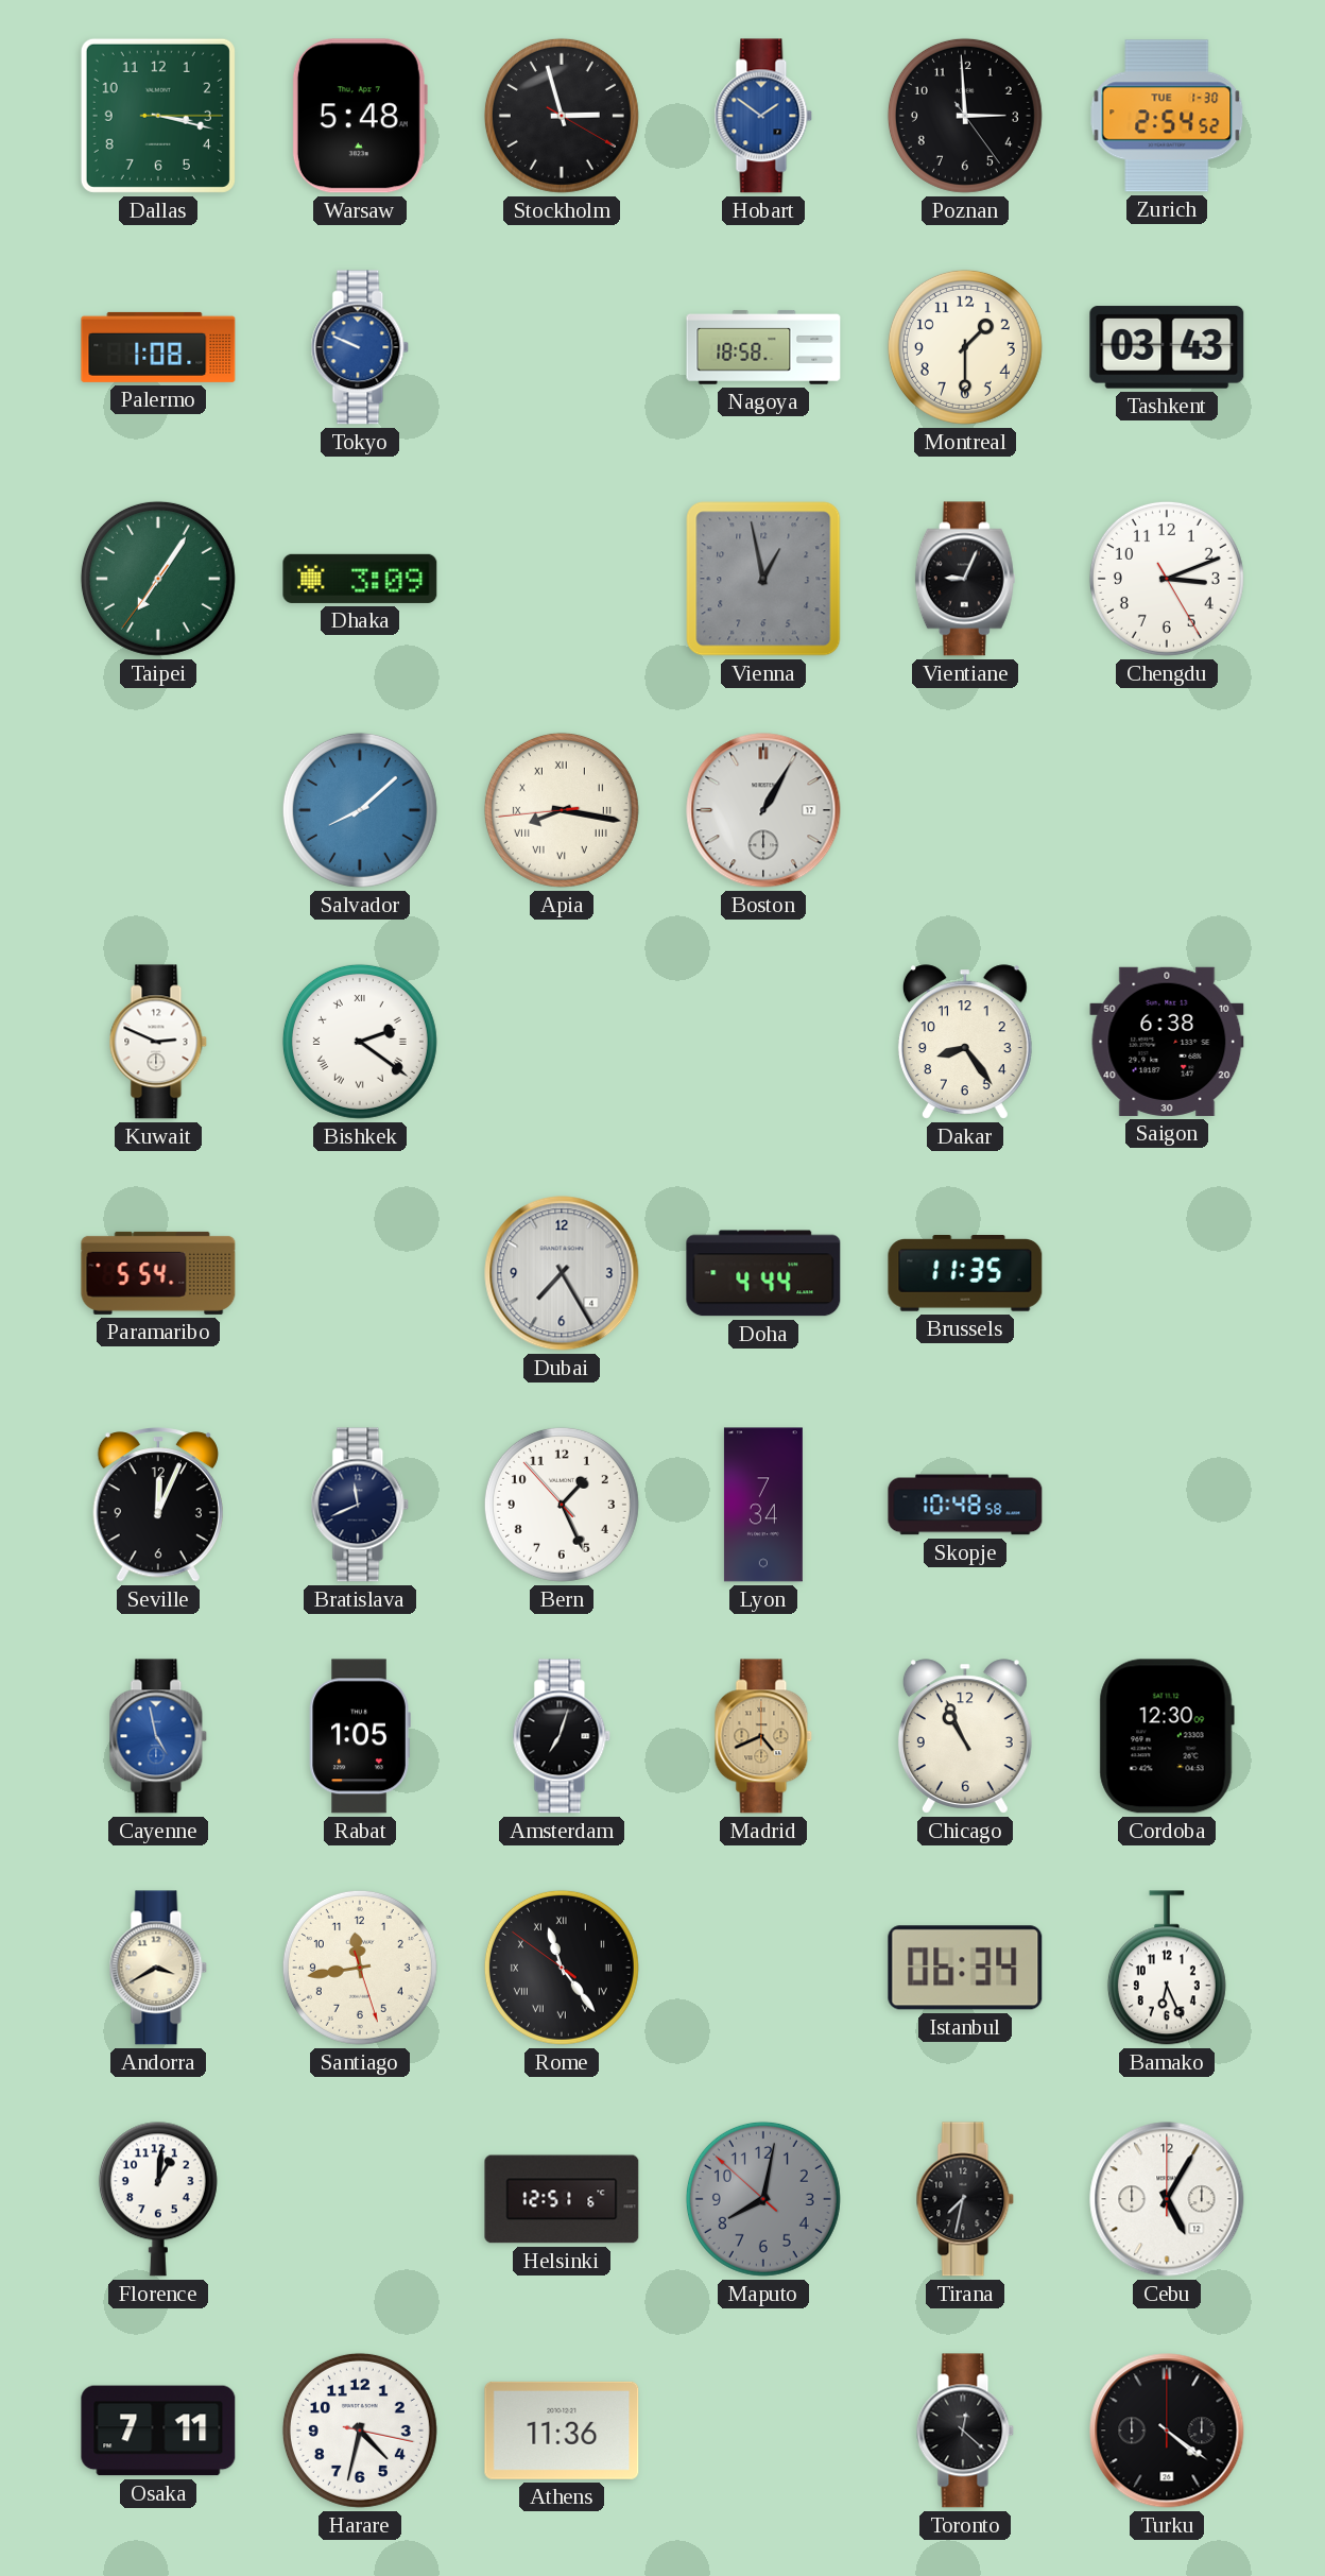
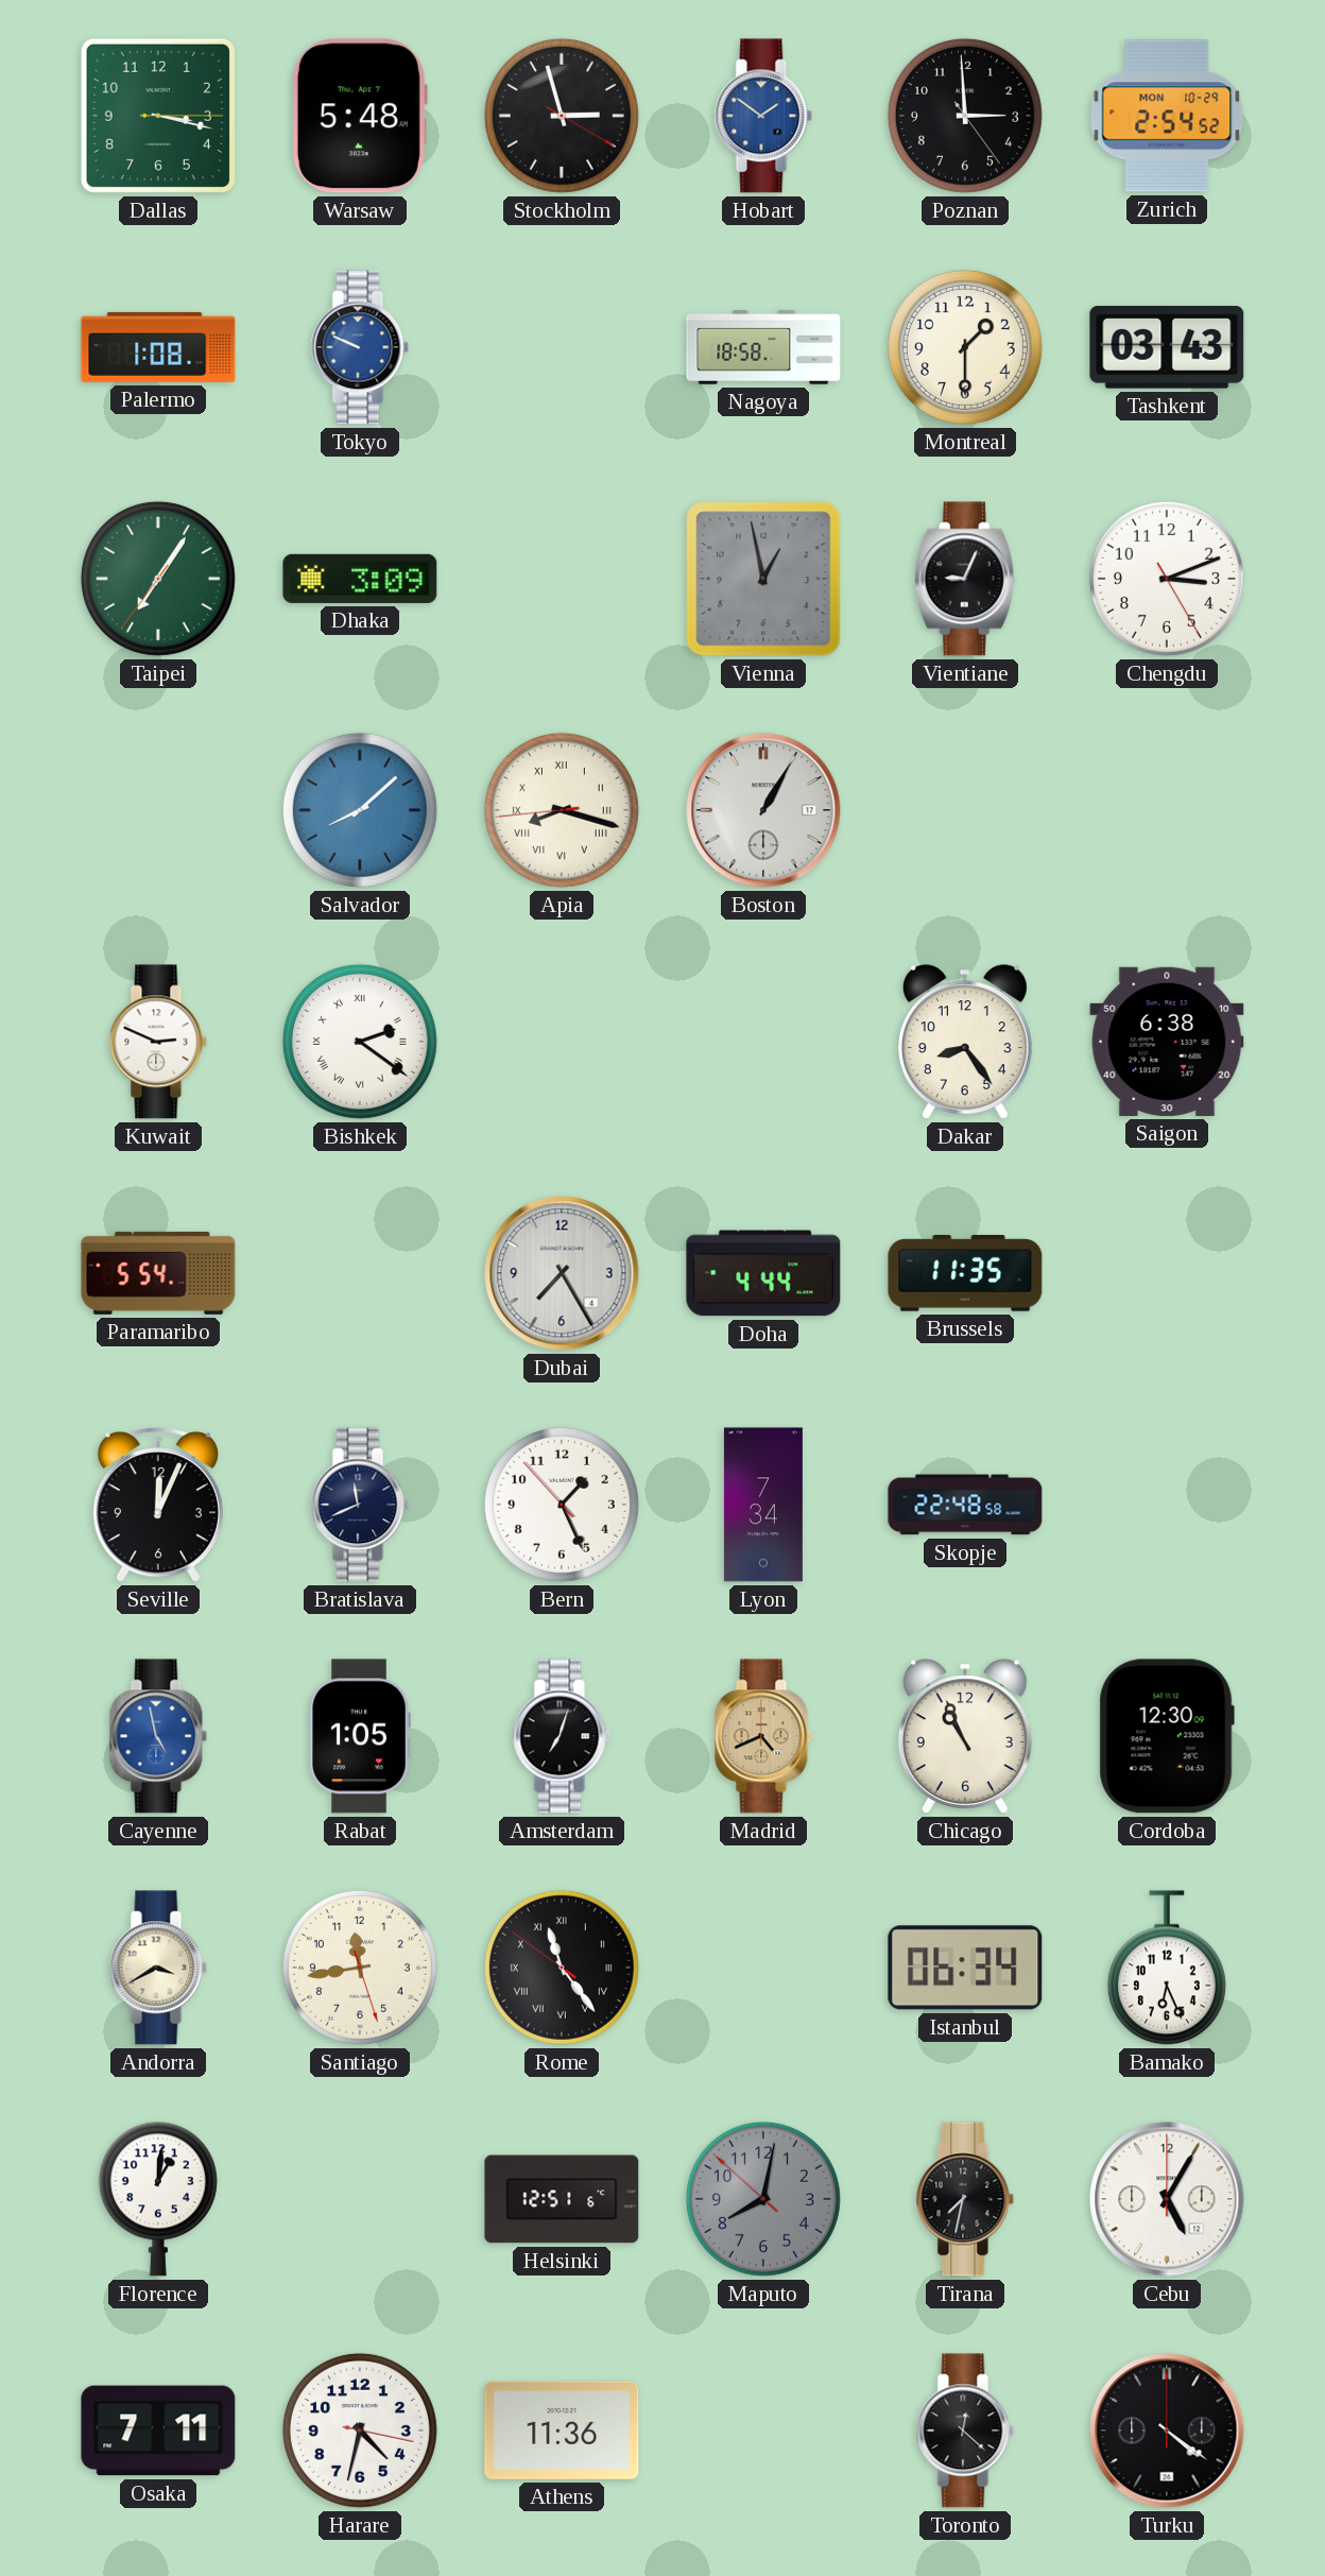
Zurich date: TUE 1-30 -> MON 10-29 (1167, 116)
Apia: 8:16 -> 8:17 (562, 810)
Skopje: 10:48 -> 22:48 (965, 1505)
